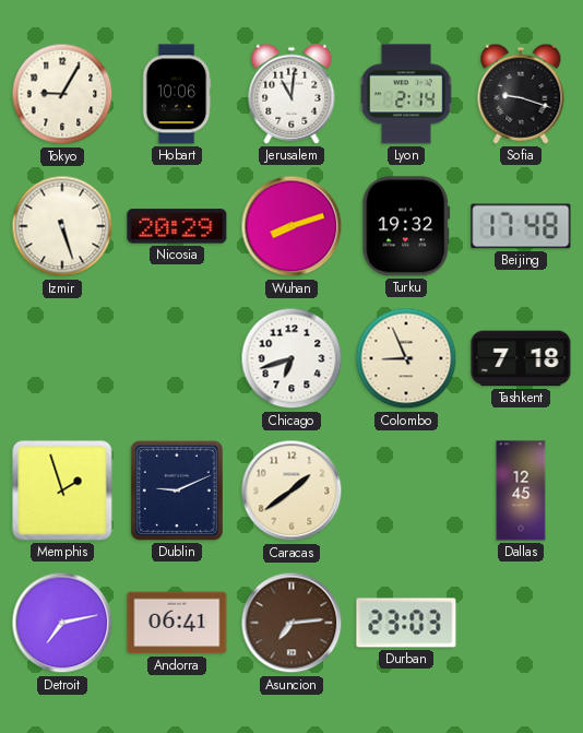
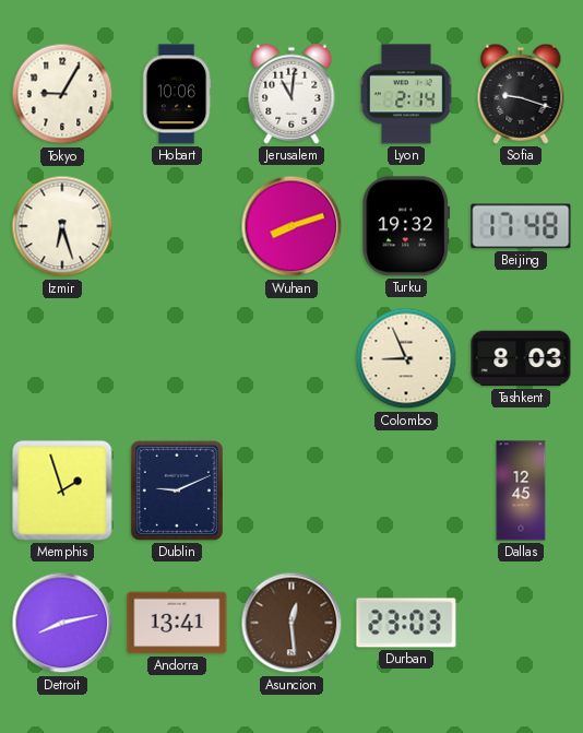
Izmir: 5:27 -> 6:27 (62, 226)
Nicosia: 20:29 -> none (177, 226)
Chicago: 6:42 -> none (291, 358)
Tashkent: 7:18 -> 8:03 (521, 358)
Caracas: 1:39 -> none (291, 490)
Detroit: 7:13 -> 8:13 (62, 623)
Andorra: 06:41 -> 13:41 (177, 623)
Asuncion: 7:14 -> 12:29 (291, 623)
